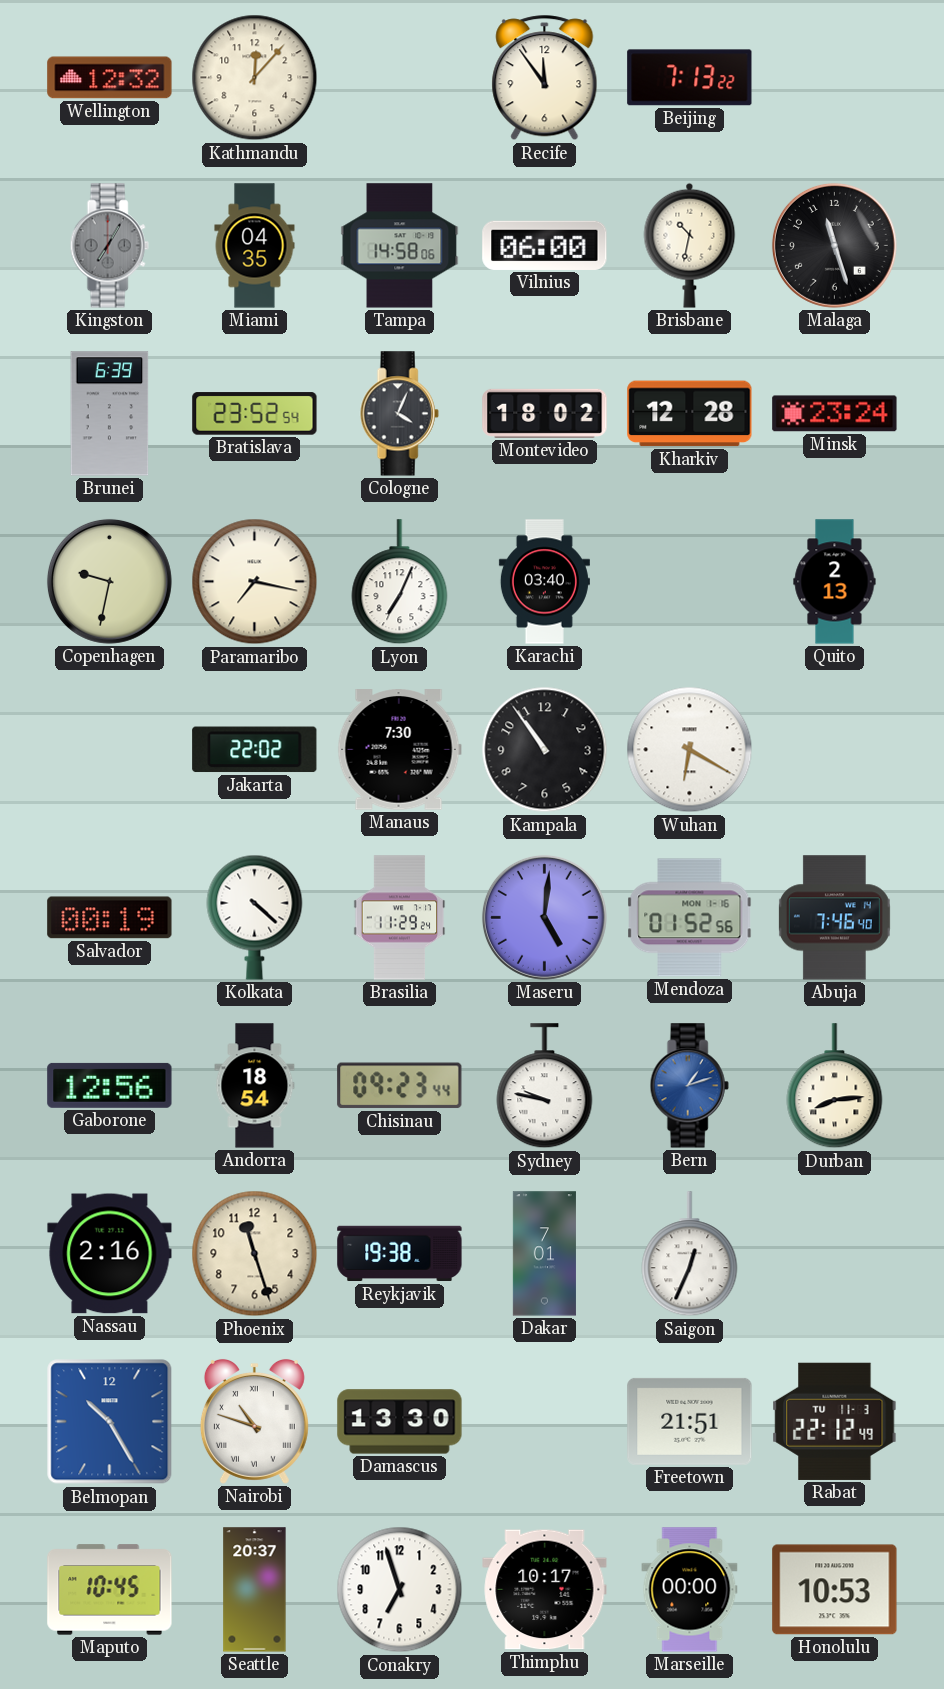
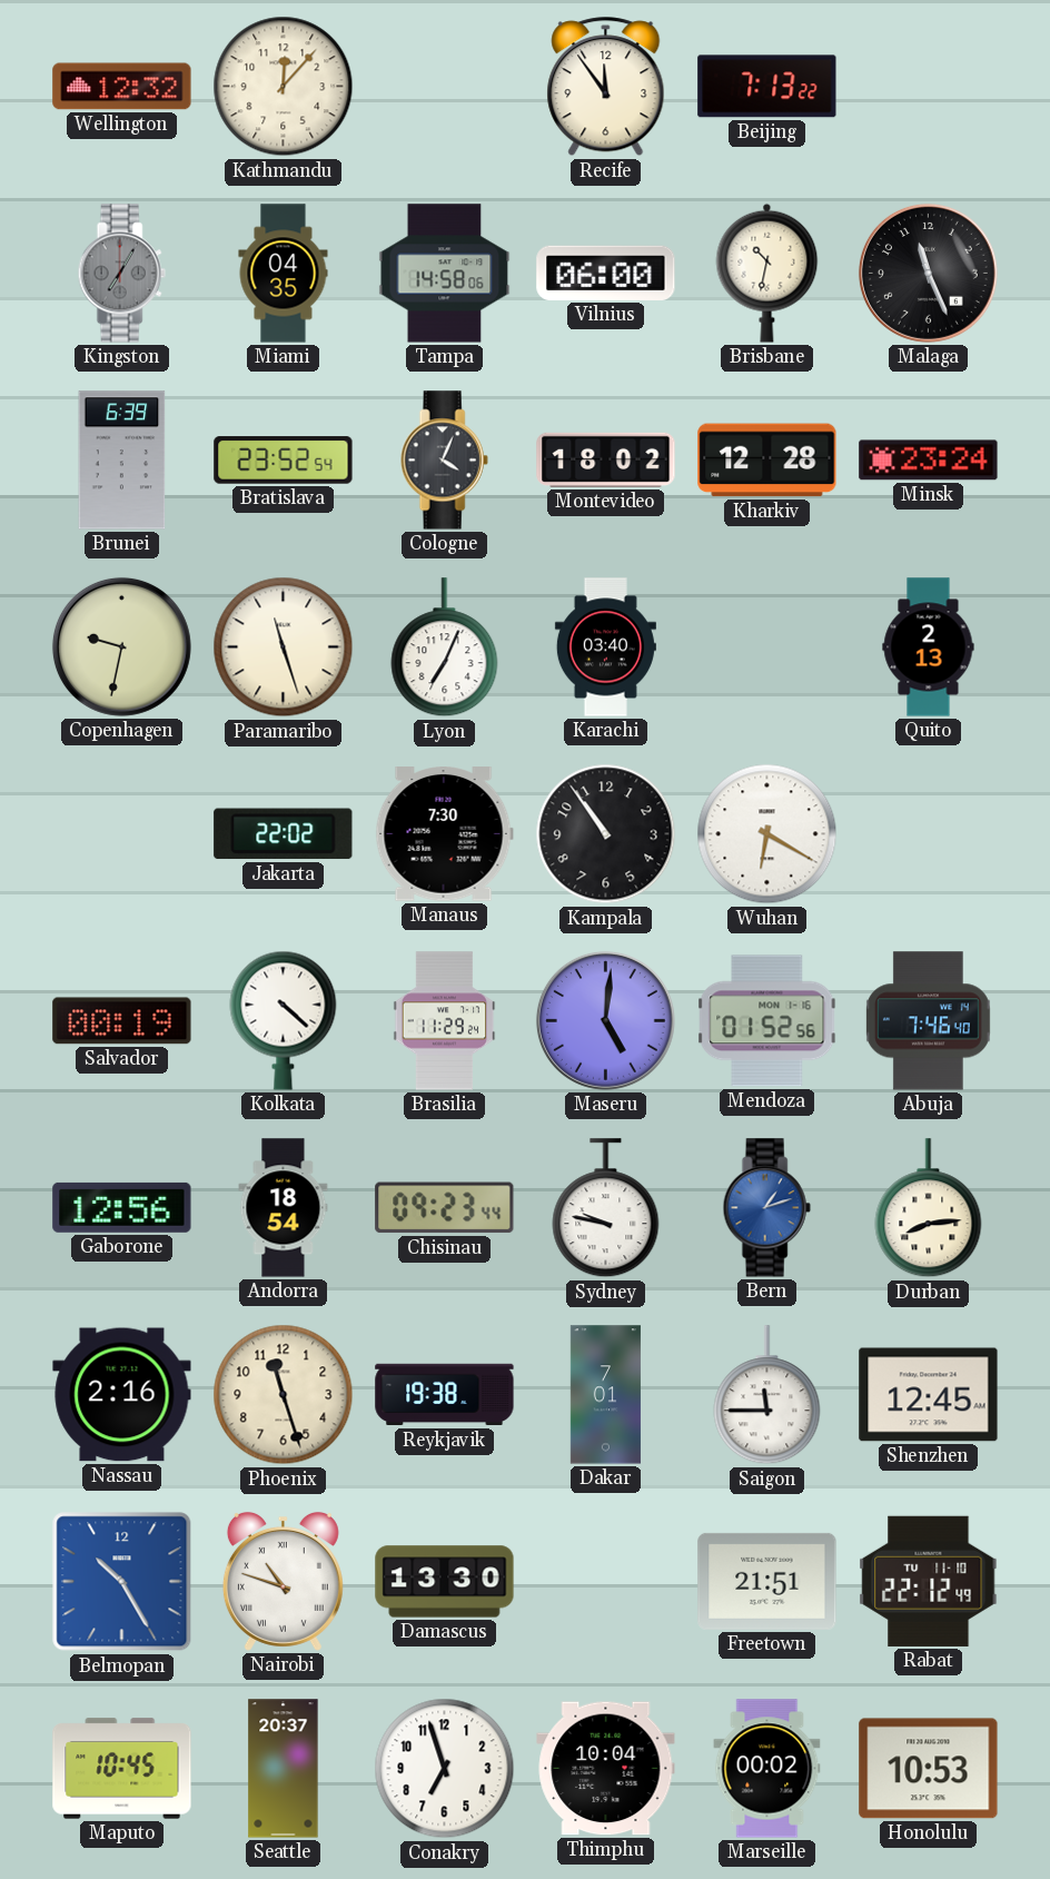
Malaga: 11:27 -> 11:26 (928, 273)
Paramaribo: 7:17 -> 11:27 (284, 647)
Saigon: 12:34 -> 11:45 (767, 1395)
Shenzhen: none -> 12:45 (929, 1395)
Rabat date: TU 11-3 -> TU 11-10 (929, 1581)
Thimphu: 10:17 -> 10:04 (606, 1769)
Marseille: 00:00 -> 00:02 (767, 1769)
